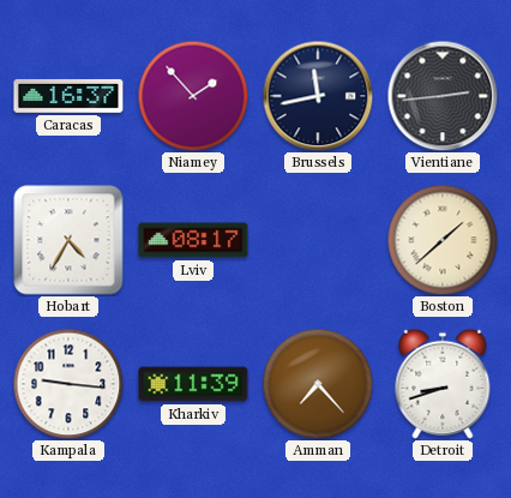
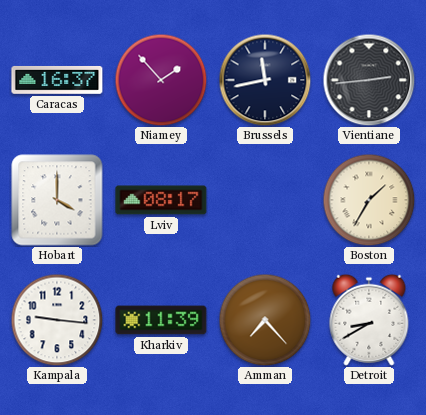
Hobart: 4:35 -> 4:00 (57, 200)
Boston: 1:38 -> 1:35 (369, 200)
Detroit: 8:42 -> 8:40 (369, 320)
